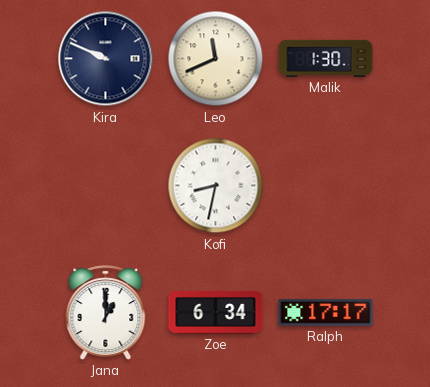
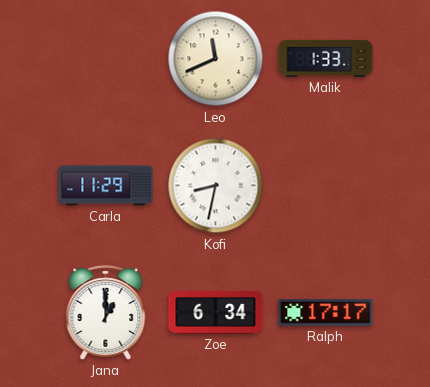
Kira: 9:49 -> none (106, 59)
Malik: 1:30 -> 1:33 (326, 58)
Carla: none -> 11:29 (106, 186)
